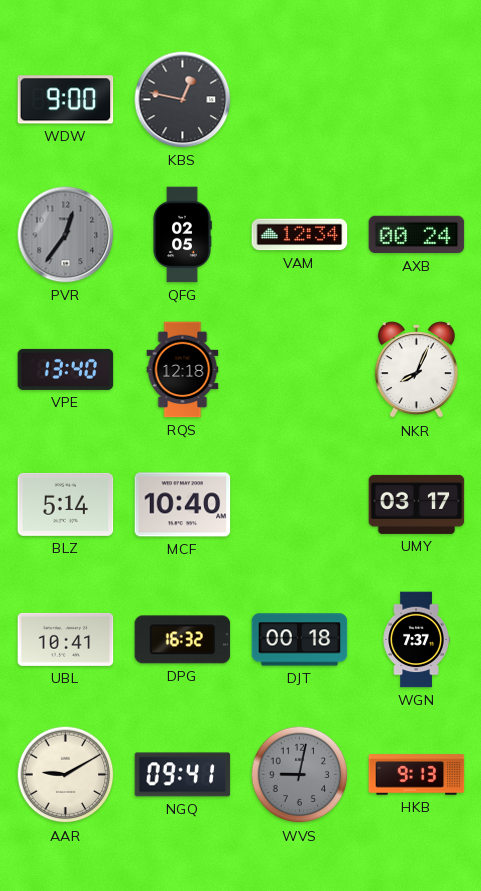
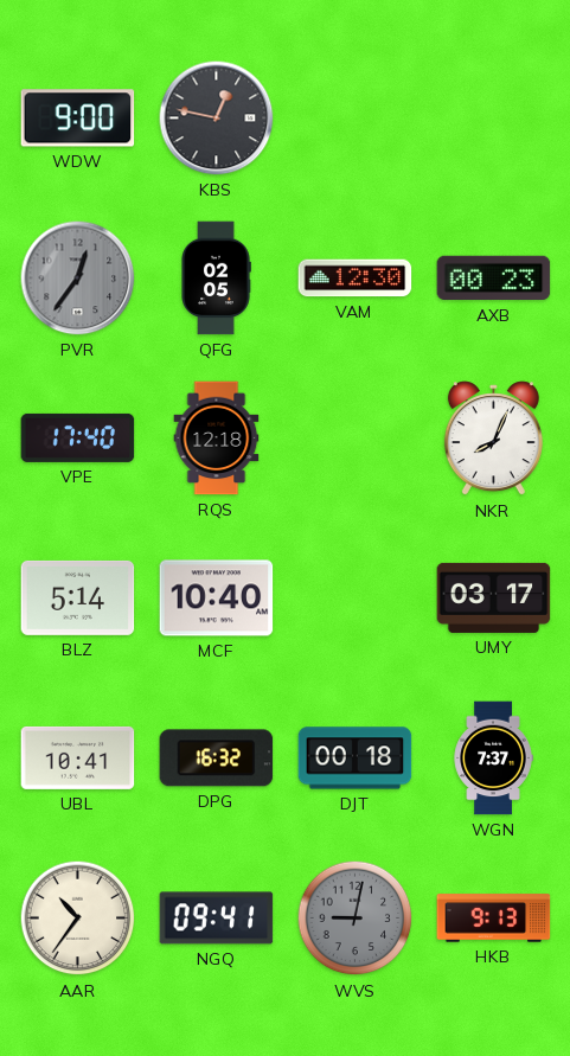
VAM: 12:34 -> 12:30 (356, 279)
AXB: 00:24 -> 00:23 (494, 279)
VPE: 13:40 -> 17:40 (78, 437)
AAR: 9:10 -> 10:36 (78, 919)
